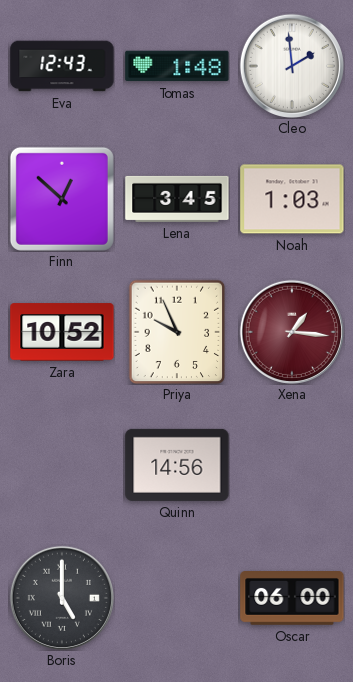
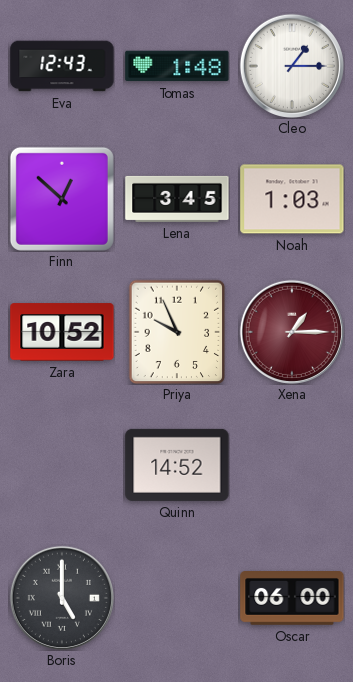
Cleo: 1:59 -> 1:15 (292, 66)
Xena: 1:16 -> 1:15 (292, 332)
Quinn: 14:56 -> 14:52 (177, 465)
